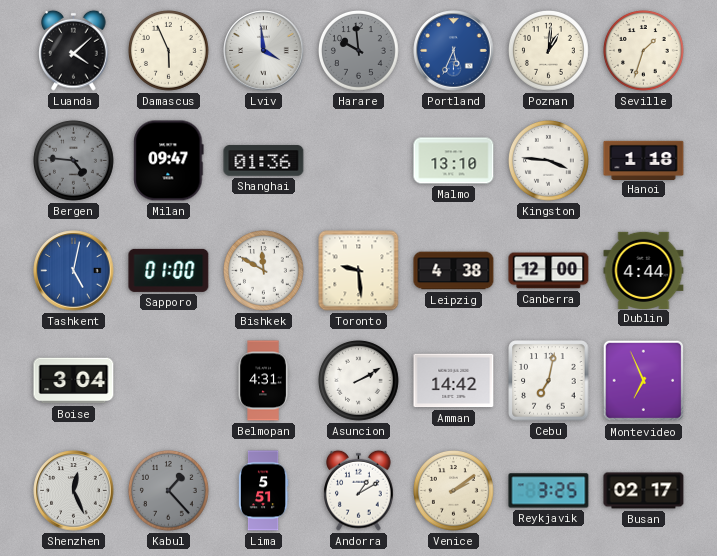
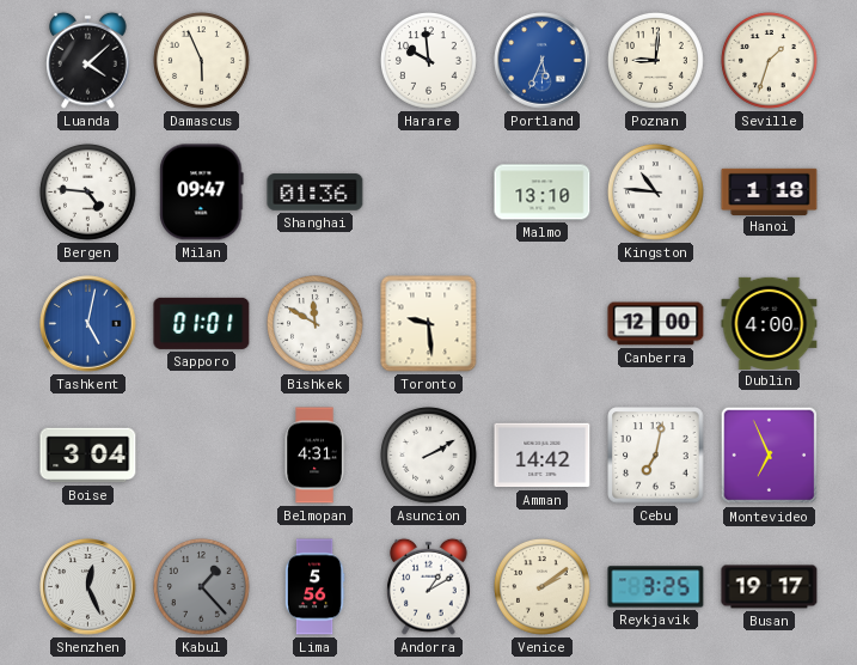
Lviv: 3:59 -> none (264, 51)
Harare dial: grey -> white (429, 61)
Poznan: 1:01 -> 9:01 (656, 61)
Bergen dial: grey -> white (88, 193)
Kingston: 3:46 -> 10:46 (656, 193)
Sapporo: 01:00 -> 01:01 (202, 323)
Leipzig: 4:38 -> none (454, 271)
Dublin: 4:44 -> 4:00 (770, 323)
Lima: 5:51 -> 5:56 (314, 587)
Busan: 02:17 -> 19:17 (770, 587)
